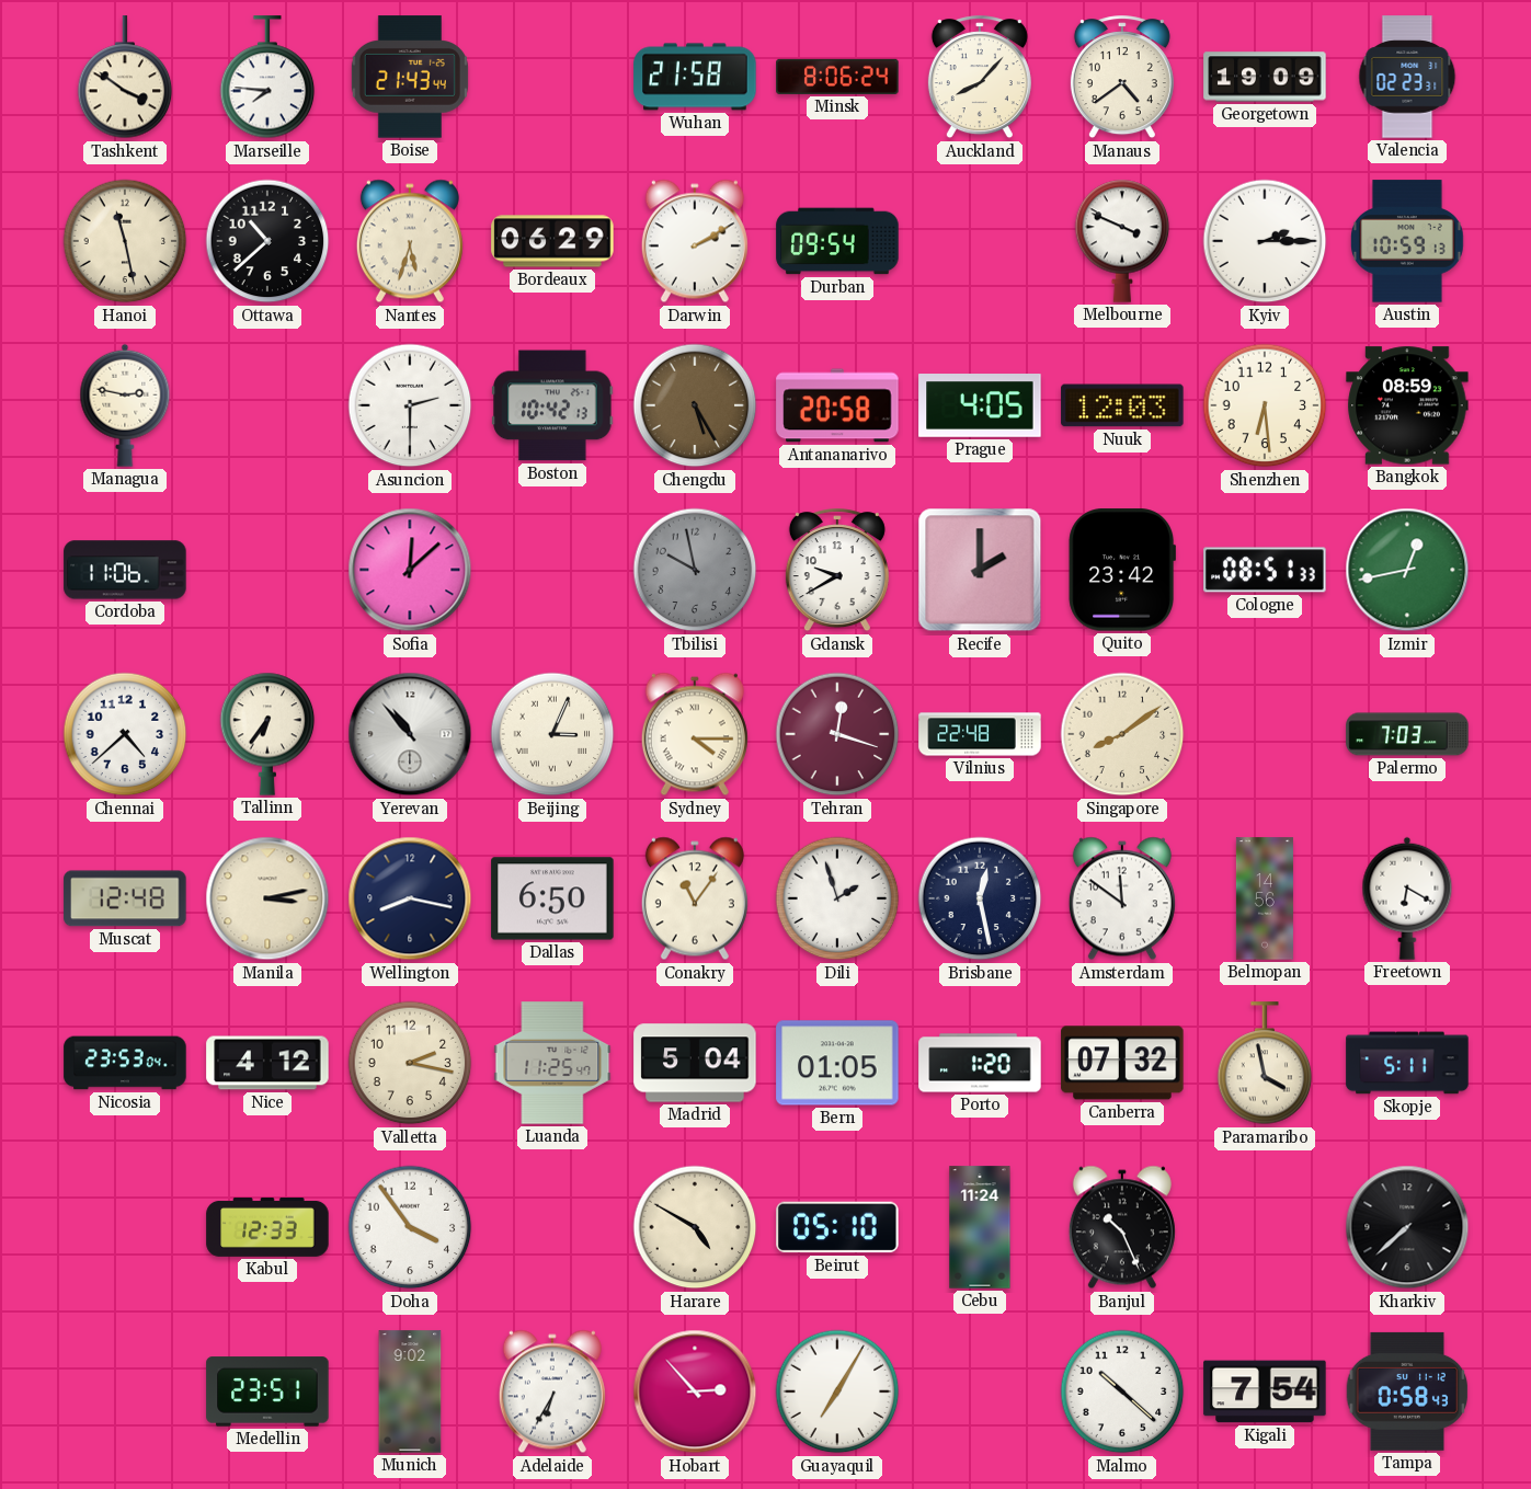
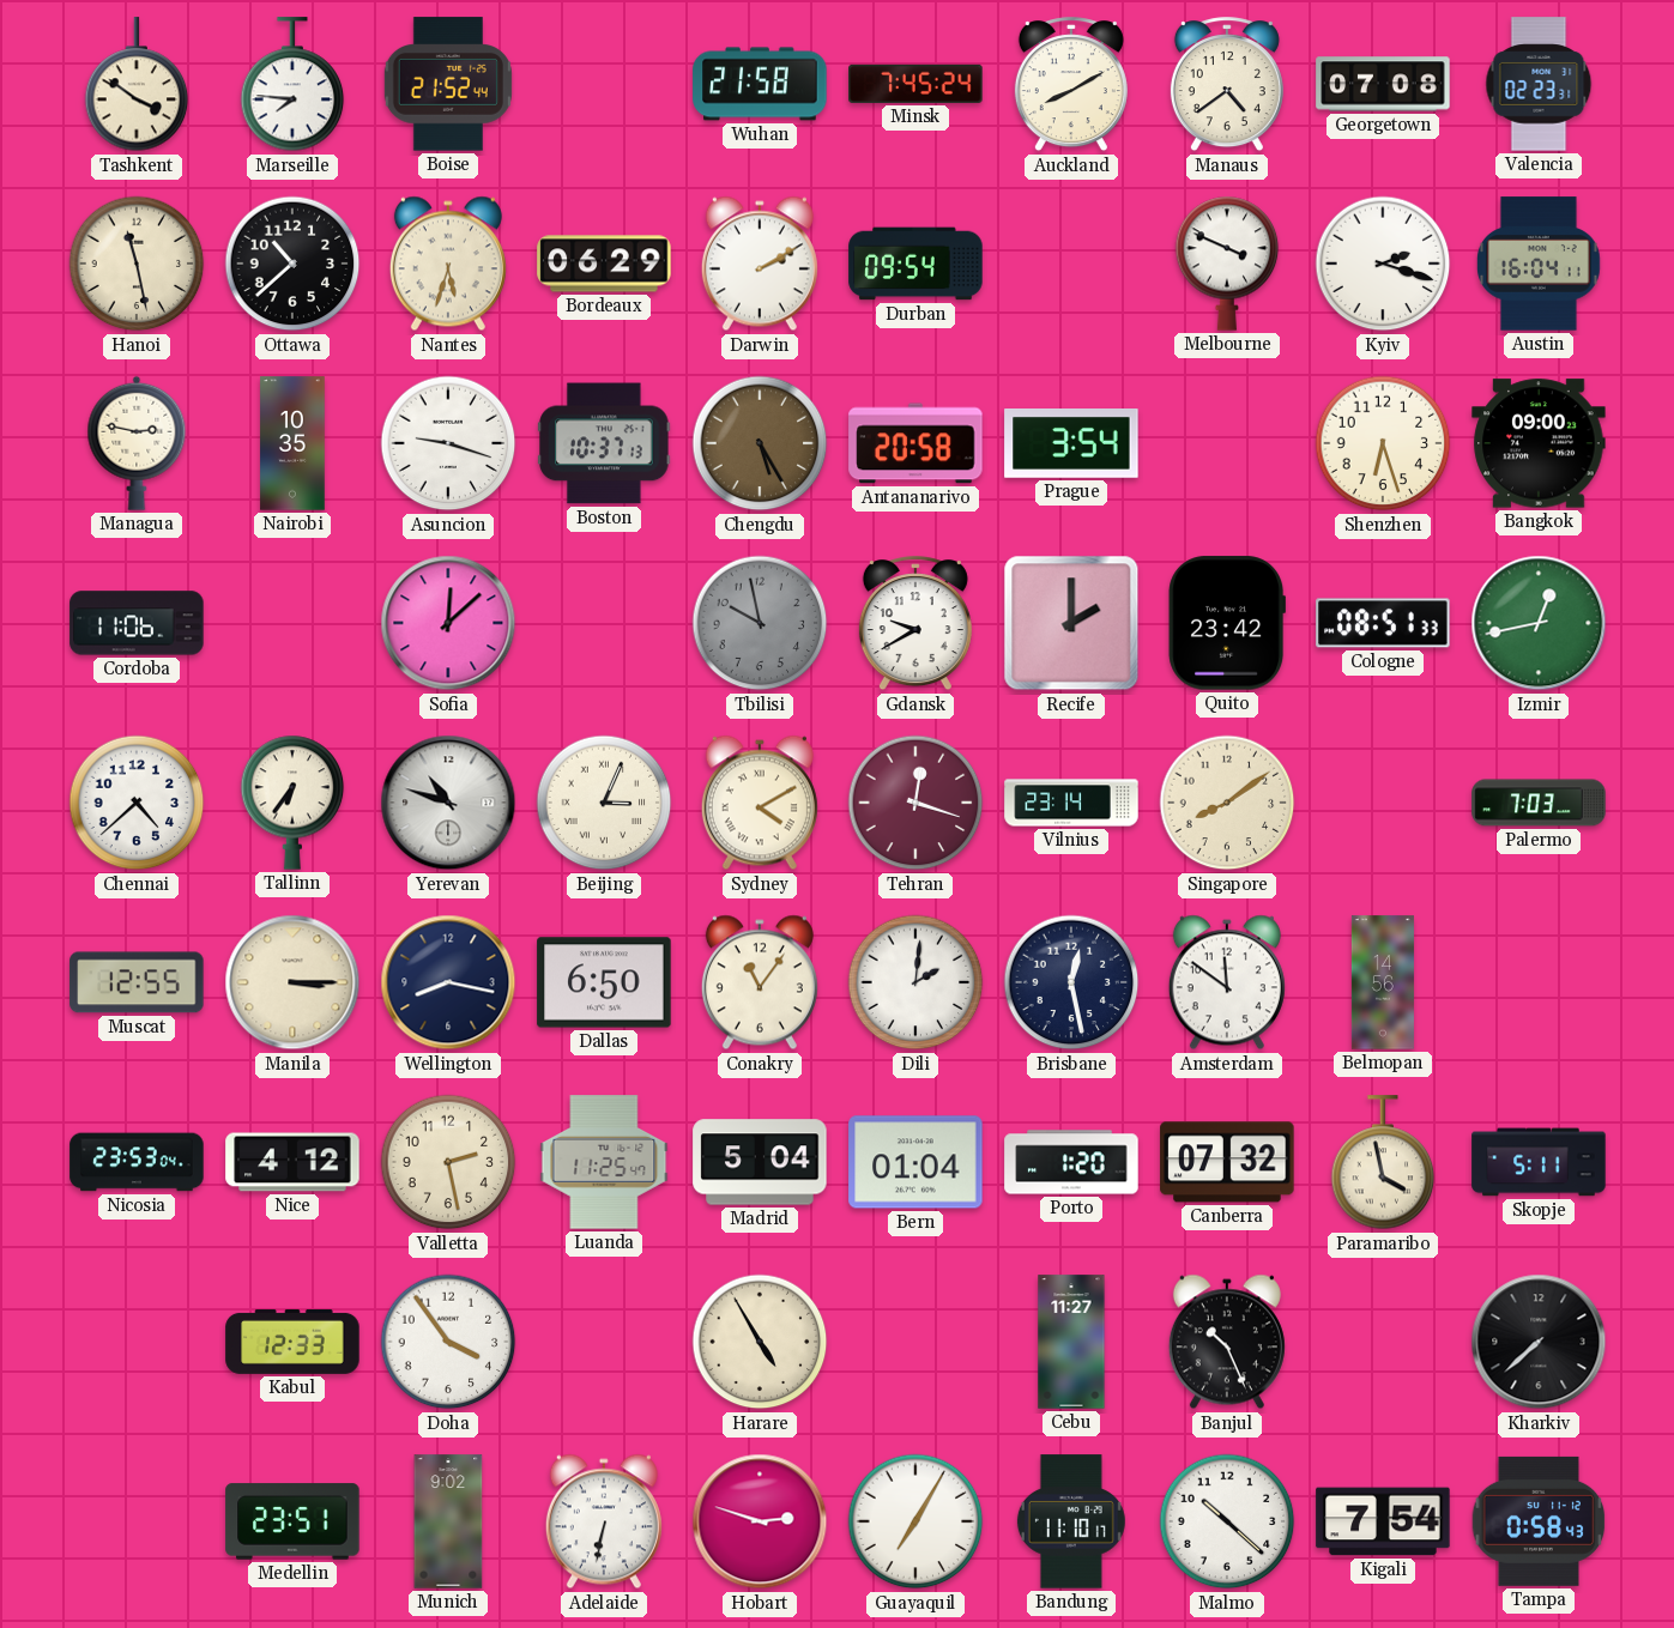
Boise: 21:43 -> 21:52 (448, 84)
Minsk: 8:06 -> 7:45 (915, 84)
Auckland: 8:07 -> 8:10 (1071, 85)
Georgetown: 19:09 -> 07:08 (1383, 84)
Kyiv: 2:15 -> 2:18 (1383, 264)
Austin: 10:59 -> 16:04 (1540, 264)
Nairobi: none -> 10:35 (292, 443)
Asuncion: 2:30 -> 9:18 (448, 443)
Boston: 10:42 -> 10:37 (604, 443)
Prague: 4:05 -> 3:54 (1071, 444)
Nuuk: 12:03 -> none (1122, 405)
Shenzhen: 6:29 -> 6:27 (1383, 443)
Bangkok: 08:59 -> 09:00 (1539, 443)
Yerevan: 10:53 -> 10:48 (448, 803)
Sydney: 4:15 -> 4:10 (760, 803)
Vilnius: 22:48 -> 23:14 (1071, 803)
Muscat: 12:48 -> 12:55 (137, 982)
Manila: 3:13 -> 3:15 (292, 982)
Dili: 1:57 -> 2:01 (915, 982)
Freetown: 6:20 -> none (1407, 898)
Valletta: 2:17 -> 2:28 (448, 1162)
Bern: 01:05 -> 01:04 (915, 1162)
Harare: 4:50 -> 4:55 (760, 1342)
Beirut: 05:10 -> none (837, 1227)
Cebu: 11:24 -> 11:27 (1071, 1342)
Adelaide: 6:35 -> 6:32 (604, 1521)
Hobart: 2:53 -> 2:48 (760, 1521)
Bandung: none -> 11:10 (1071, 1521)
